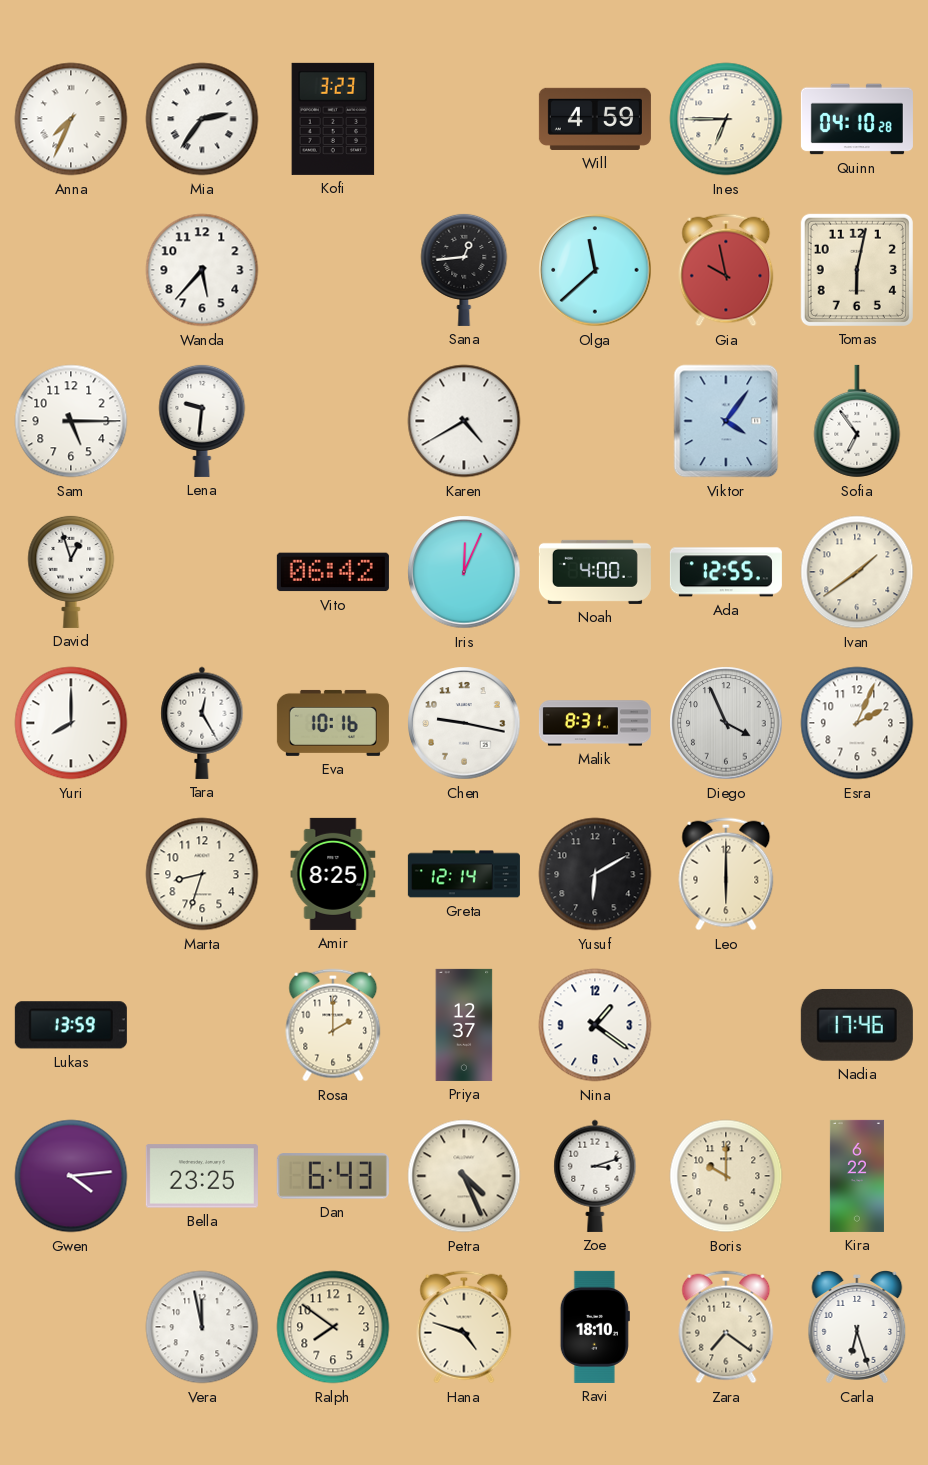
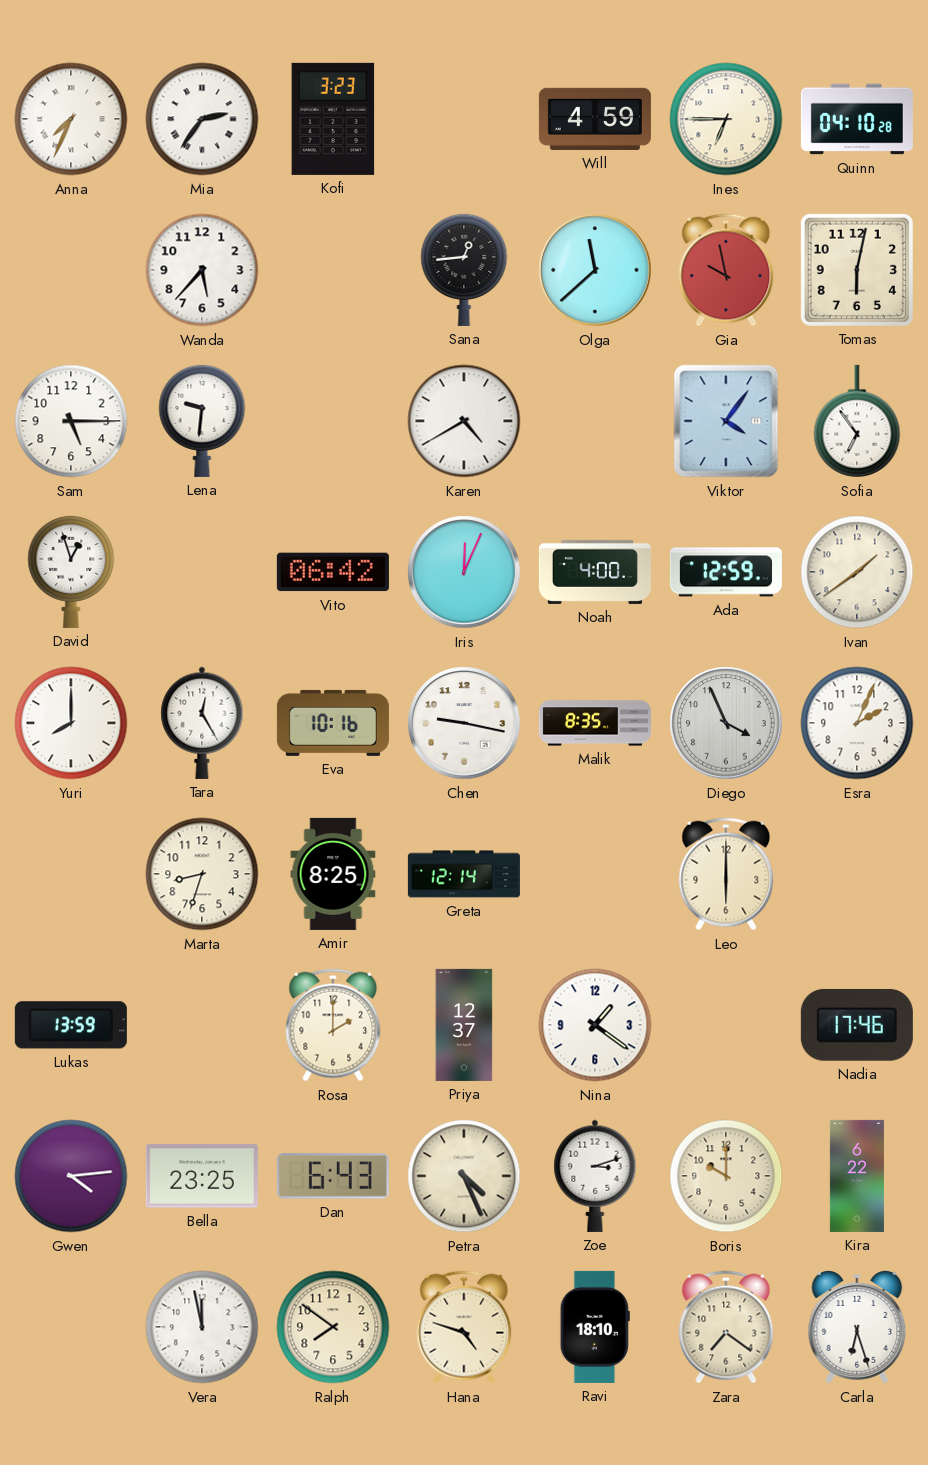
Ada: 12:55 -> 12:59 (726, 572)
Malik: 8:31 -> 8:35 (595, 723)
Yusuf: 6:10 -> none (595, 874)
